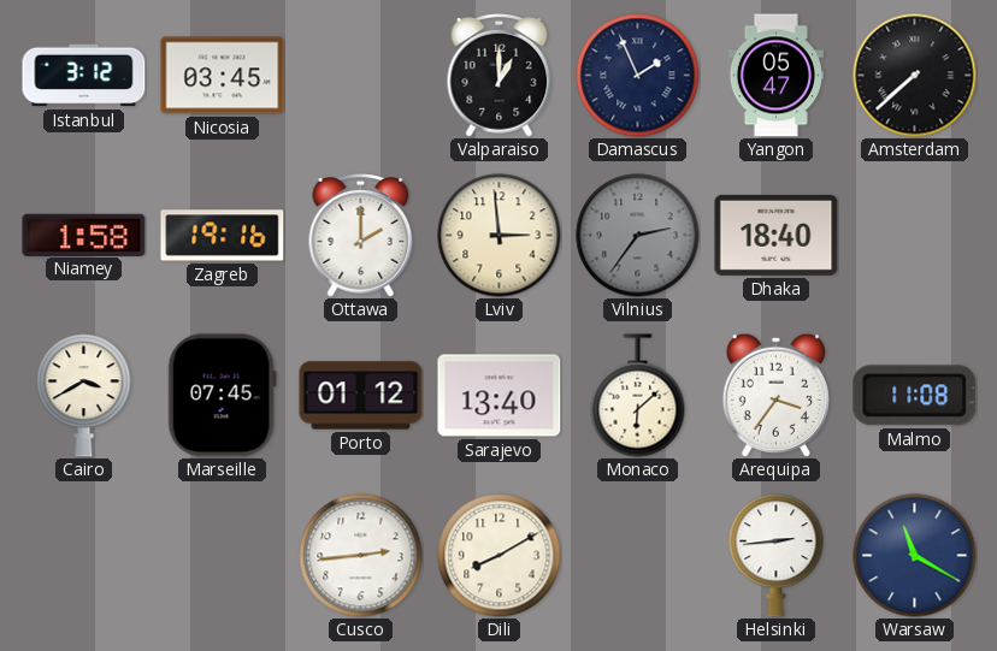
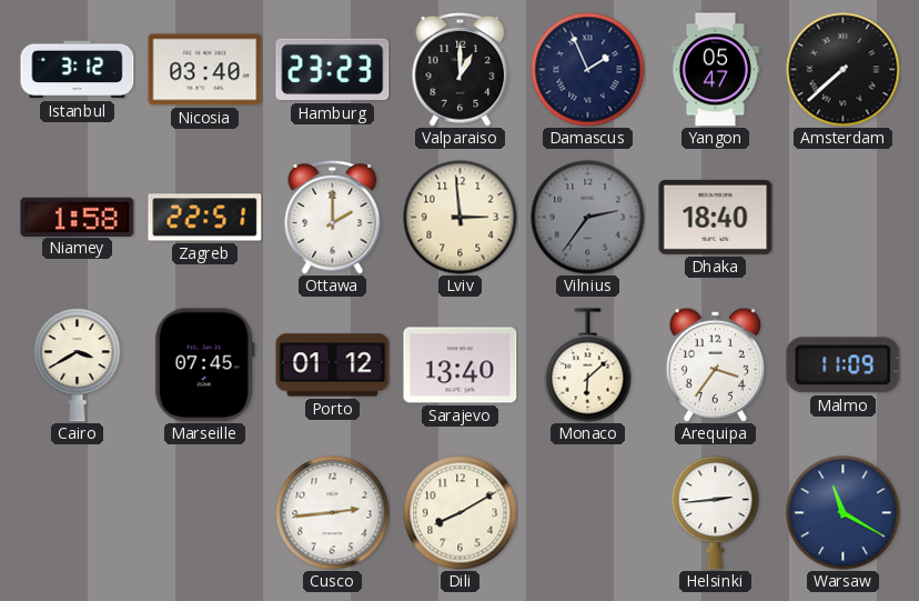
Nicosia: 03:45 -> 03:40 (205, 70)
Hamburg: none -> 23:23 (333, 70)
Zagreb: 19:16 -> 22:51 (205, 218)
Malmo: 11:08 -> 11:09 (844, 365)
